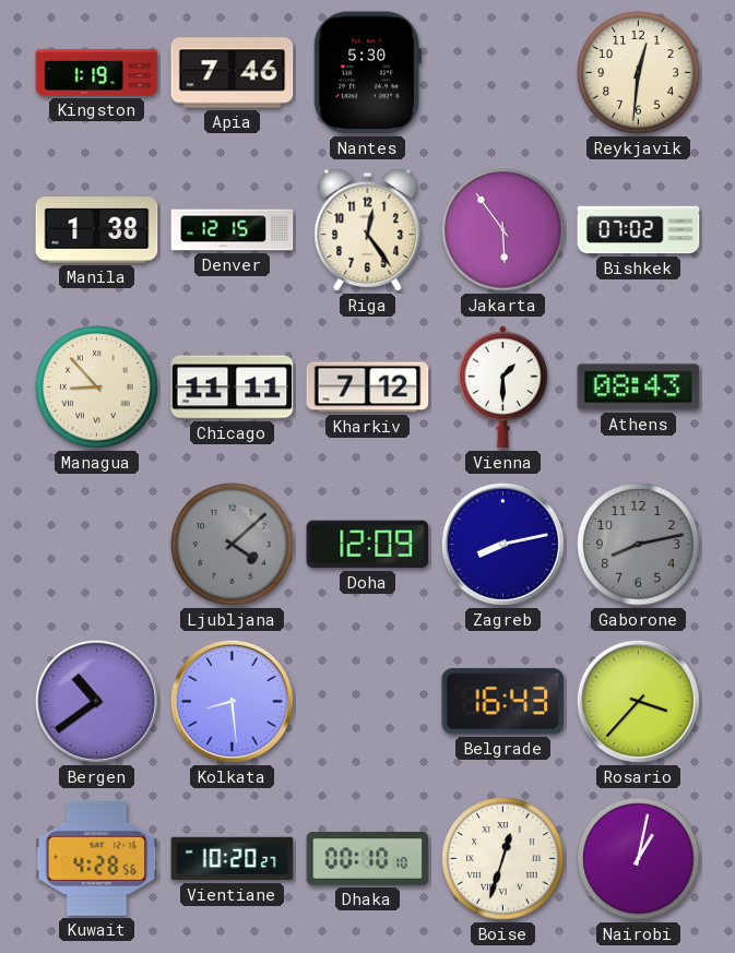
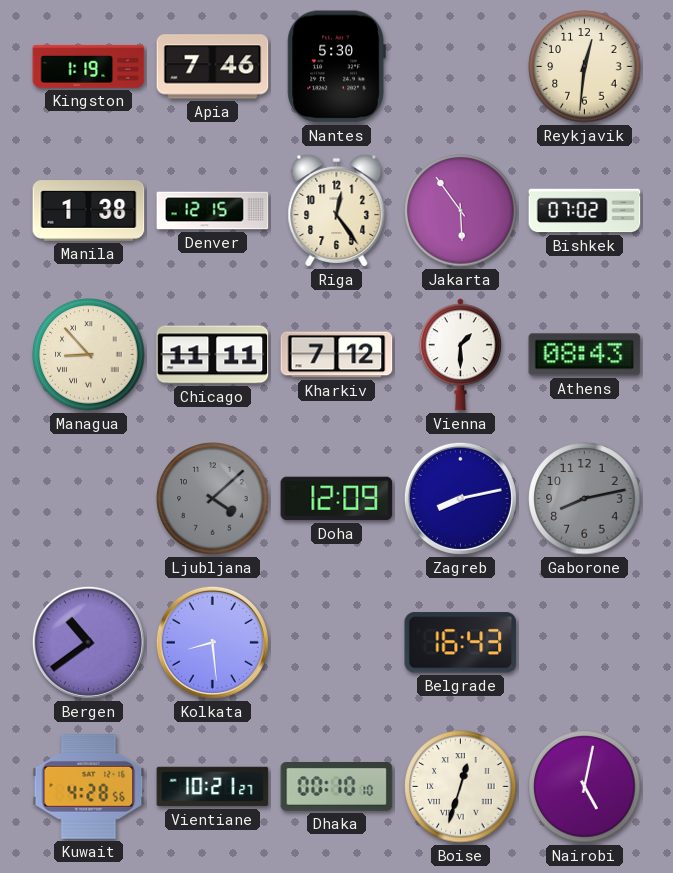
Rosario: 3:37 -> none (638, 701)
Vientiane: 10:20 -> 10:21 (213, 787)
Nairobi: 1:02 -> 5:02 (585, 787)
